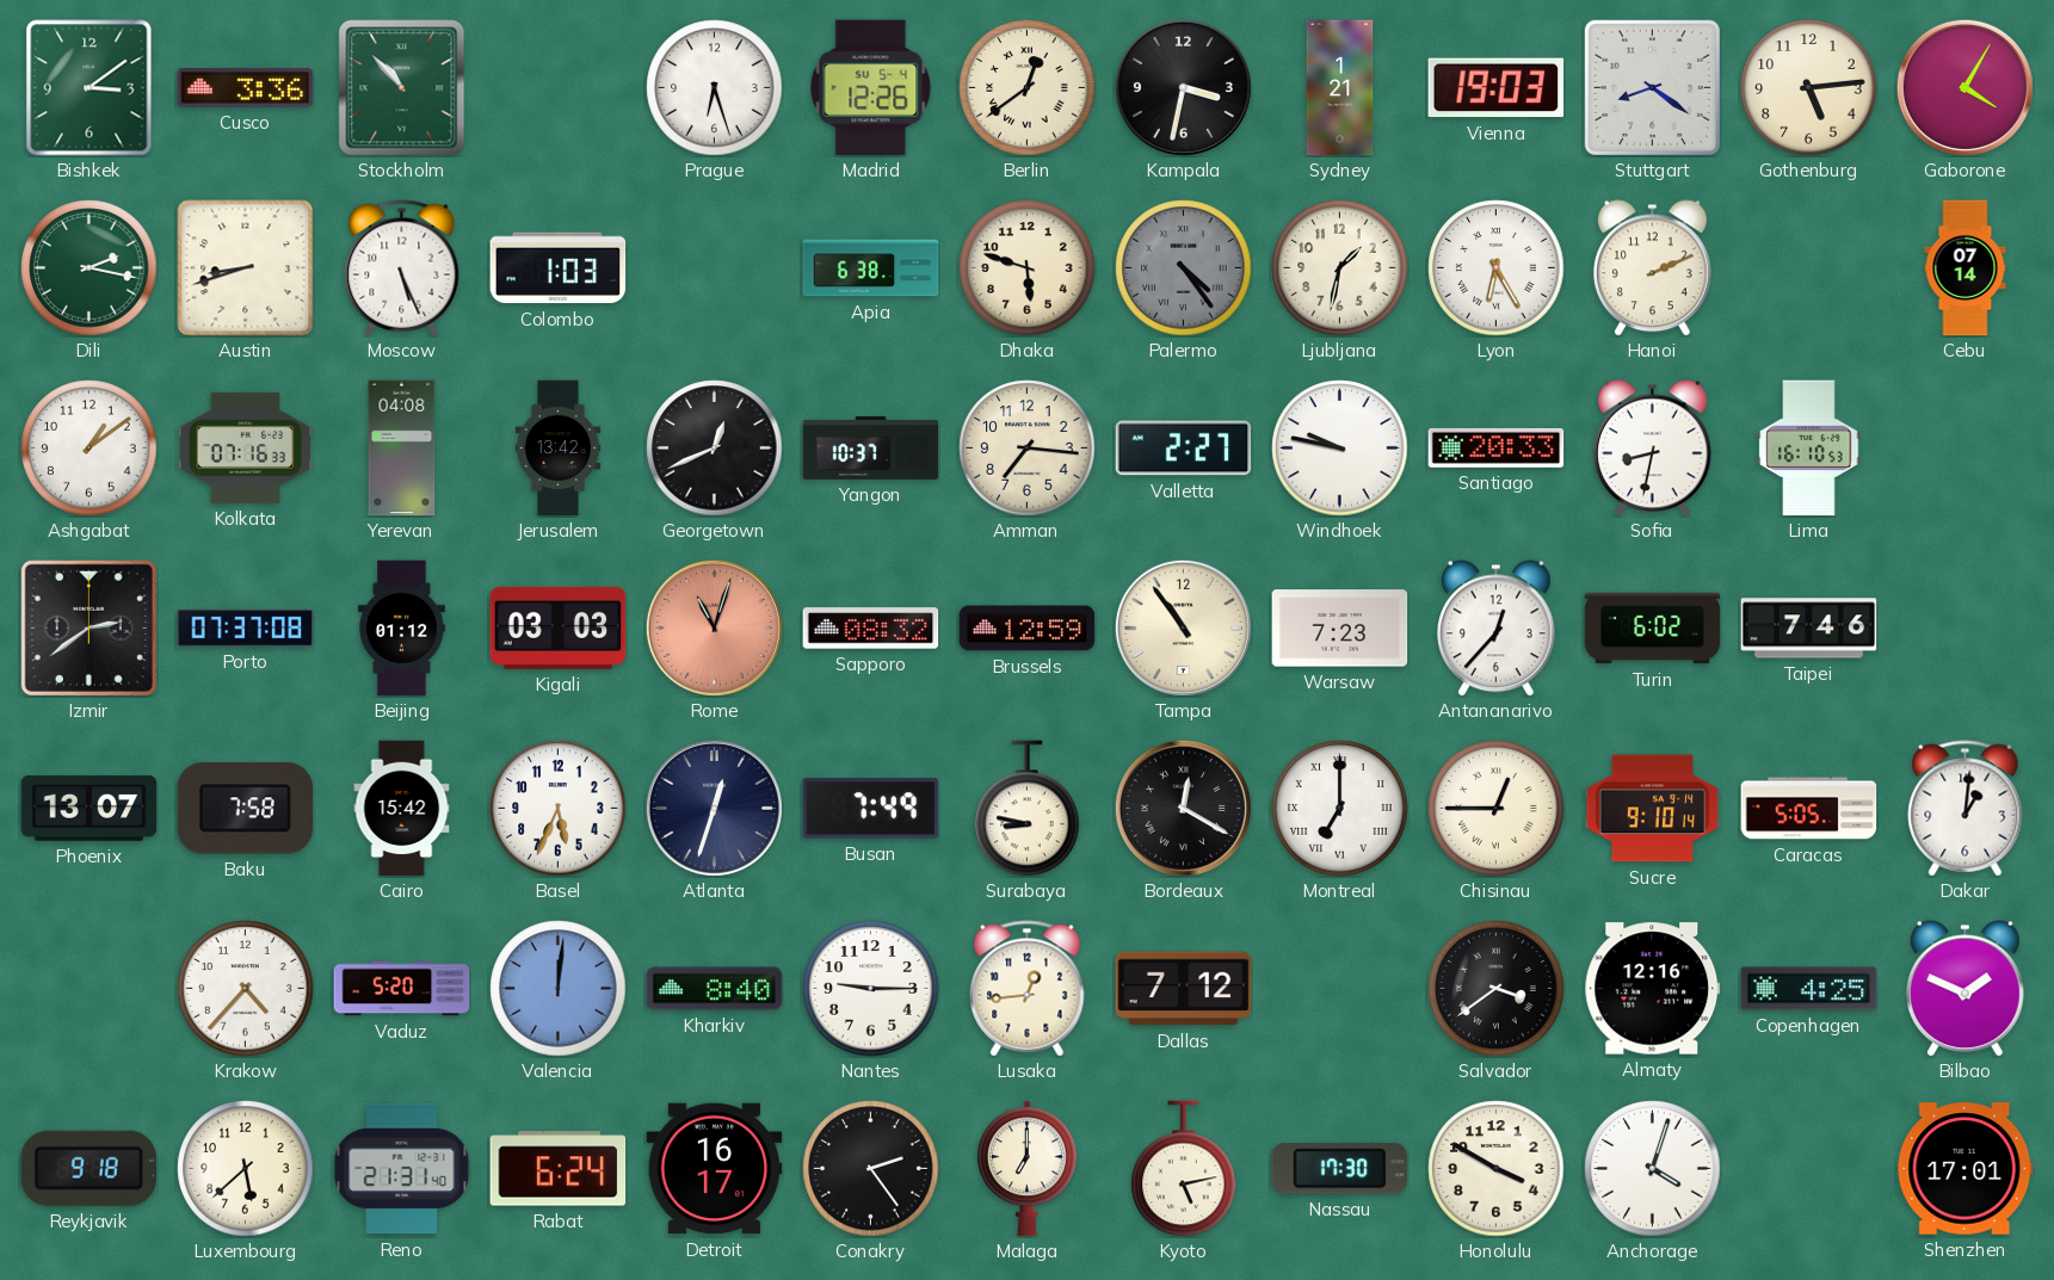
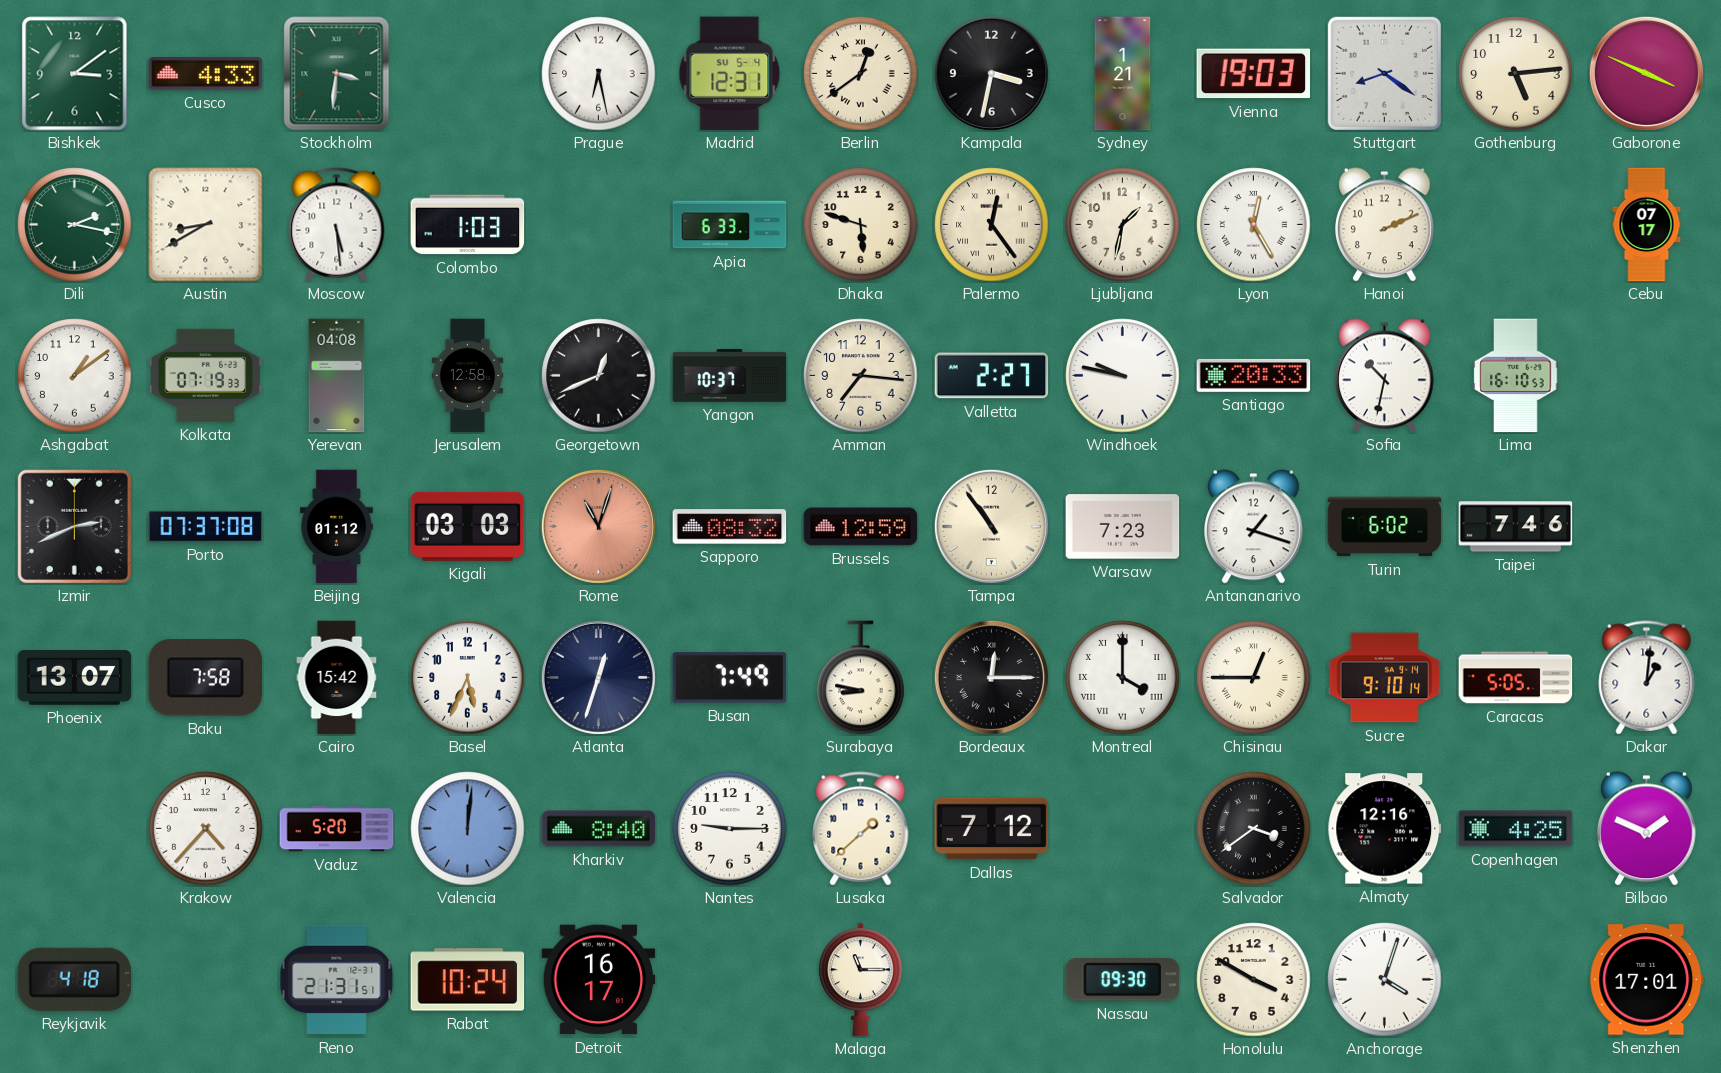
Cusco: 3:36 -> 4:33 (206, 74)
Stockholm: 10:53 -> 3:31 (337, 74)
Prague: 6:27 -> 6:28 (599, 74)
Madrid: 12:26 -> 12:31 (730, 74)
Gaborone: 4:05 -> 3:49 (1646, 73)
Austin: 8:42 -> 8:40 (206, 225)
Moscow: 5:26 -> 5:29 (337, 225)
Apia: 6:38 -> 6:33 (730, 225)
Palermo: 4:24 -> 12:24 (992, 225)
Palermo dial: grey -> cream (992, 225)
Lyon: 6:25 -> 12:25 (1254, 225)
Cebu: 07:14 -> 07:17 (1647, 225)
Kolkata: 07:16 -> 07:19 (206, 375)
Jerusalem: 13:42 -> 12:58 (468, 376)
Sofia: 8:32 -> 10:32 (1385, 376)
Izmir: 2:39 -> 2:41 (74, 526)
Antananarivo: 12:37 -> 1:18 (1254, 527)
Bordeaux: 12:20 -> 12:15 (991, 677)
Montreal: 7:00 -> 4:00 (1123, 678)
Lusaka: 12:44 -> 1:38 (861, 829)
Reykjavik: 9:18 -> 4:18 (74, 979)
Luxembourg: 5:38 -> none (246, 1169)
Reno: 21:31:40 -> 21:31:51 (337, 980)
Rabat: 6:24 -> 10:24 (468, 980)
Conakry: 2:24 -> none (871, 1169)
Malaga: 7:00 -> 11:15 (860, 980)
Kyoto: 5:13 -> none (1184, 1169)
Nassau: 17:30 -> 09:30 (1123, 980)
